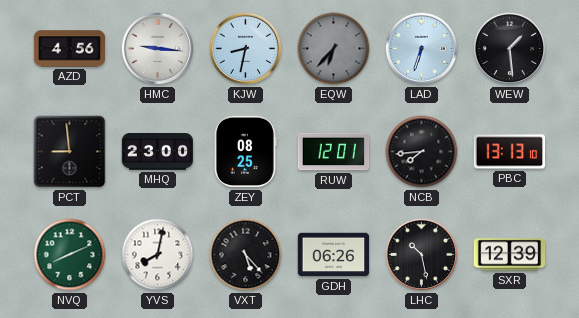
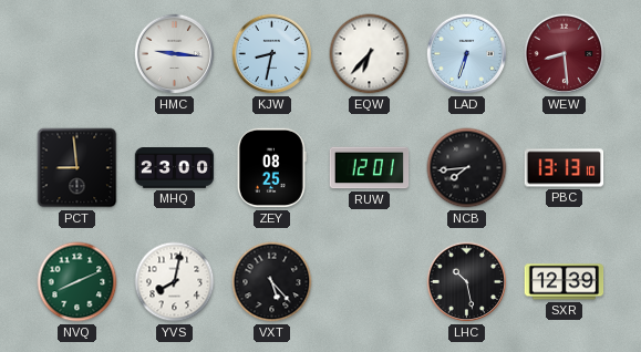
AZD: 4:56 -> none (70, 49)
EQW dial: grey -> white (370, 54)
WEW: 1:29 -> 8:29 (565, 54)
WEW dial: black -> burgundy (565, 54)
GDH: 06:26 -> none (334, 255)
